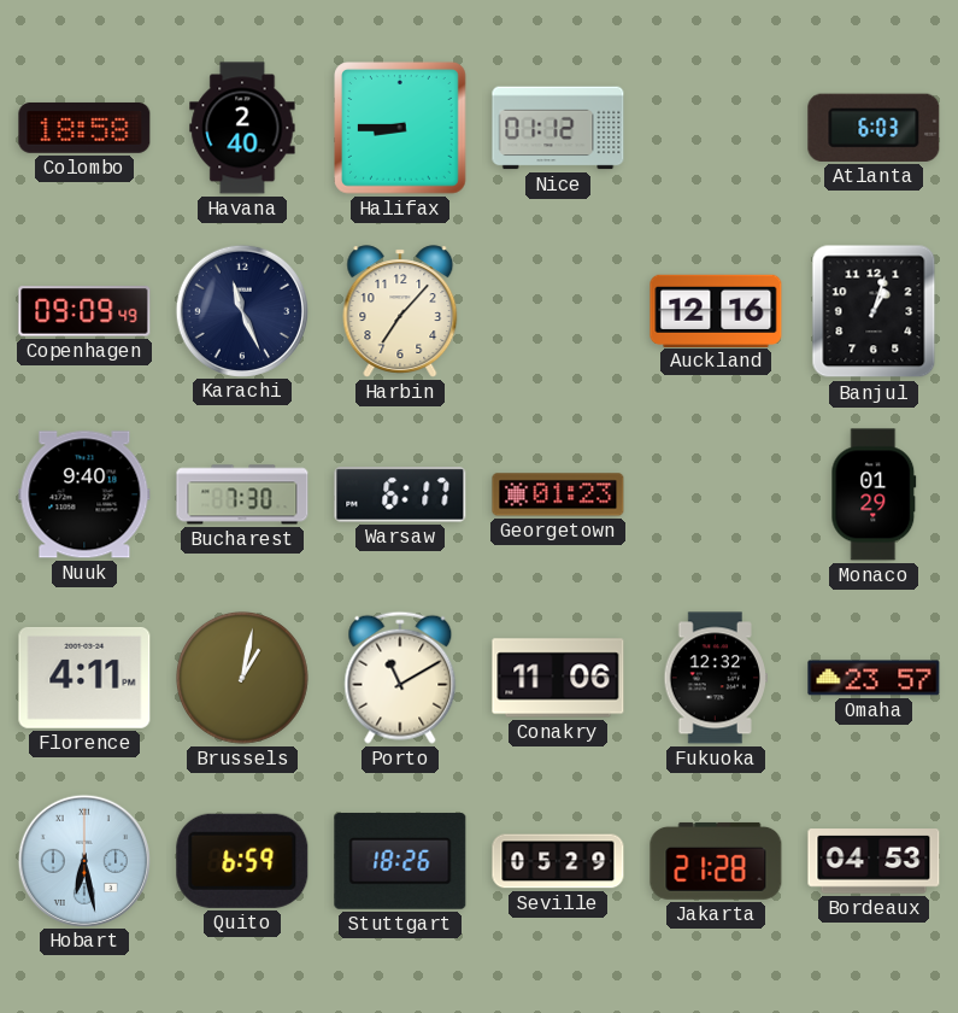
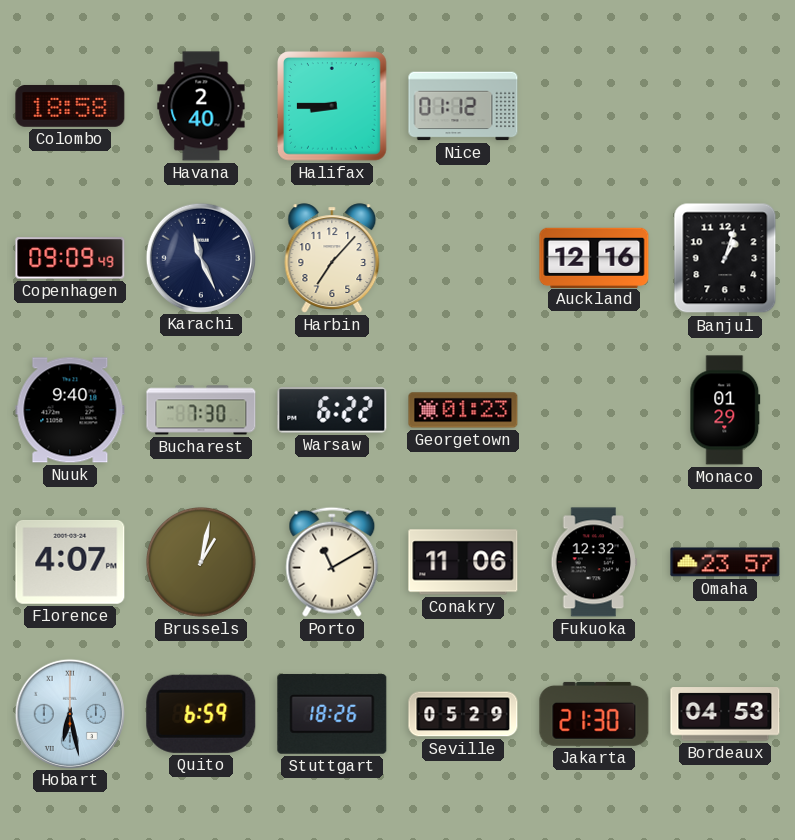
Atlanta: 6:03 -> none (874, 128)
Warsaw: 6:17 -> 6:22 (332, 410)
Florence: 4:11 -> 4:07 (70, 562)
Jakarta: 21:28 -> 21:30 (594, 714)
